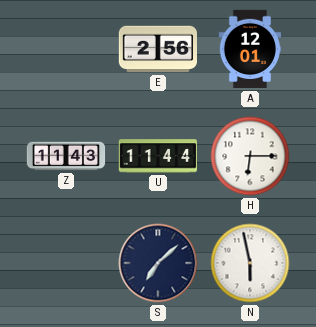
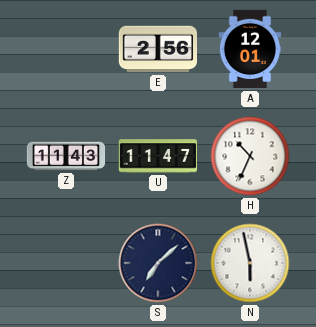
U: 11:44 -> 11:47 (158, 156)
H: 6:15 -> 10:34 (250, 156)
